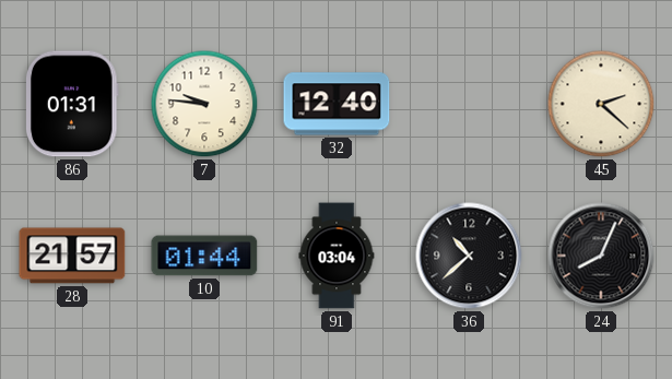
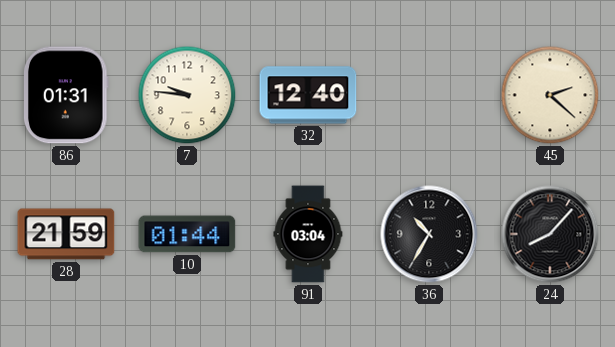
28: 21:57 -> 21:59 (66, 234)
36: 10:38 -> 10:35 (429, 234)
24: 8:04 -> 8:07 (550, 234)
